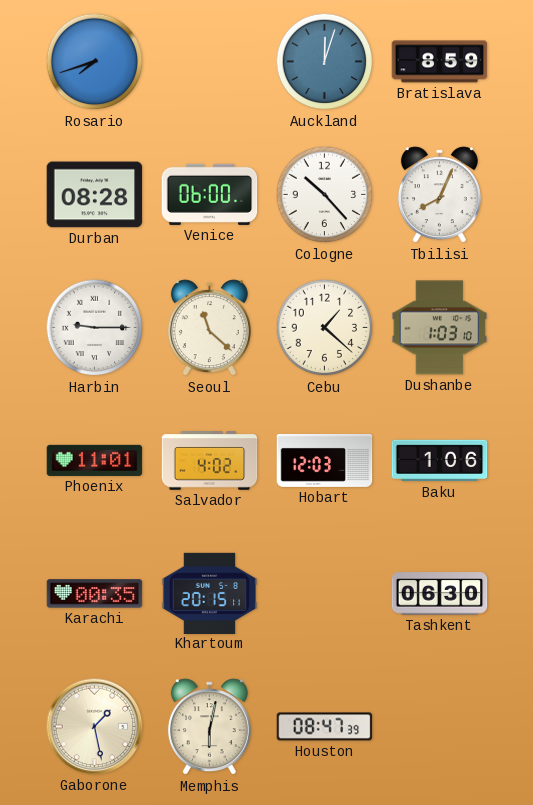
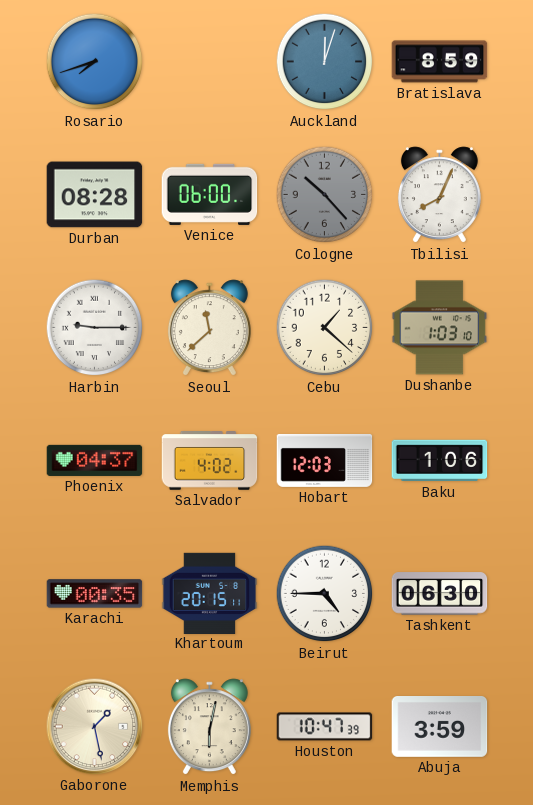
Cologne dial: white -> grey (325, 195)
Seoul: 11:22 -> 11:38 (209, 328)
Phoenix: 11:01 -> 04:37 (95, 460)
Beirut: none -> 4:45 (325, 594)
Houston: 08:47 -> 10:47 (325, 727)
Abuja: none -> 3:59 (440, 727)
